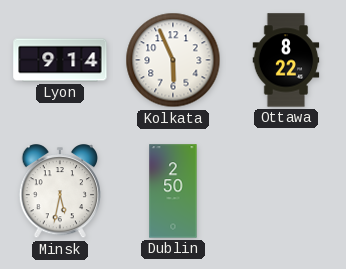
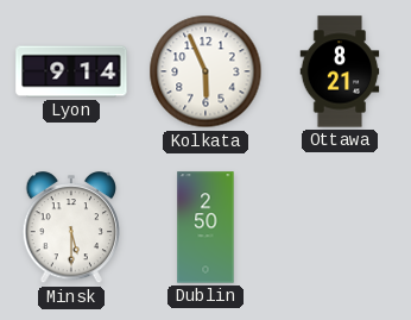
Ottawa: 8:22 -> 8:21 (340, 71)
Minsk: 5:32 -> 5:30 (70, 228)
